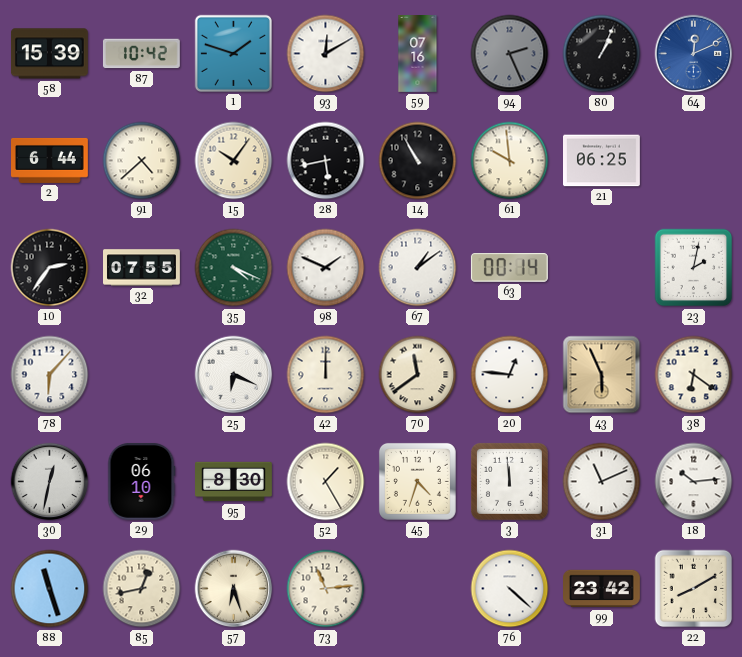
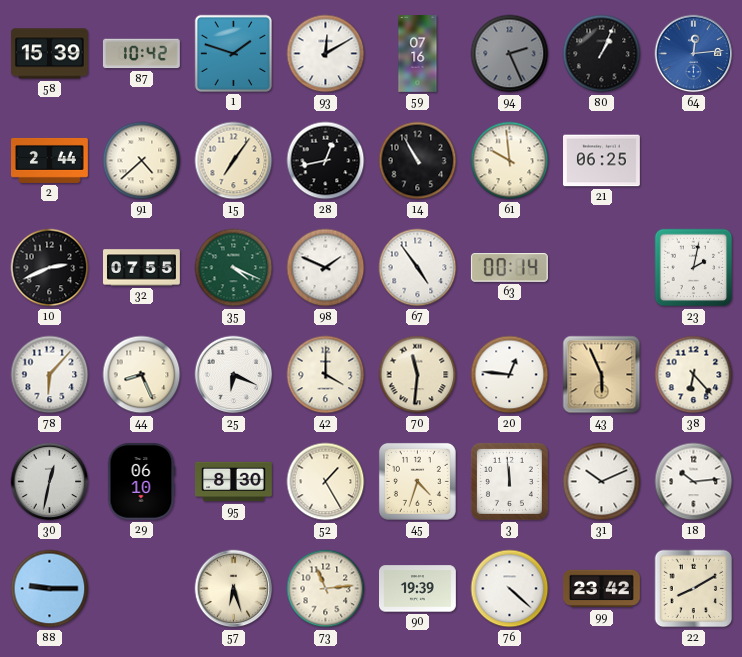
64: 12:11 -> 12:14 (694, 54)
2: 6:44 -> 2:44 (50, 160)
15: 10:06 -> 7:06 (234, 161)
28: 5:43 -> 12:43 (326, 161)
10: 2:36 -> 2:41 (50, 268)
67: 1:09 -> 4:54 (418, 268)
44: none -> 8:26 (142, 375)
42: 12:00 -> 4:00 (326, 375)
70: 11:39 -> 11:31 (418, 375)
38: 6:21 -> 6:23 (694, 375)
31: 11:11 -> 10:11 (602, 482)
88: 11:27 -> 9:15 (50, 589)
85: 12:43 -> none (142, 589)
90: none -> 19:39 (418, 589)
